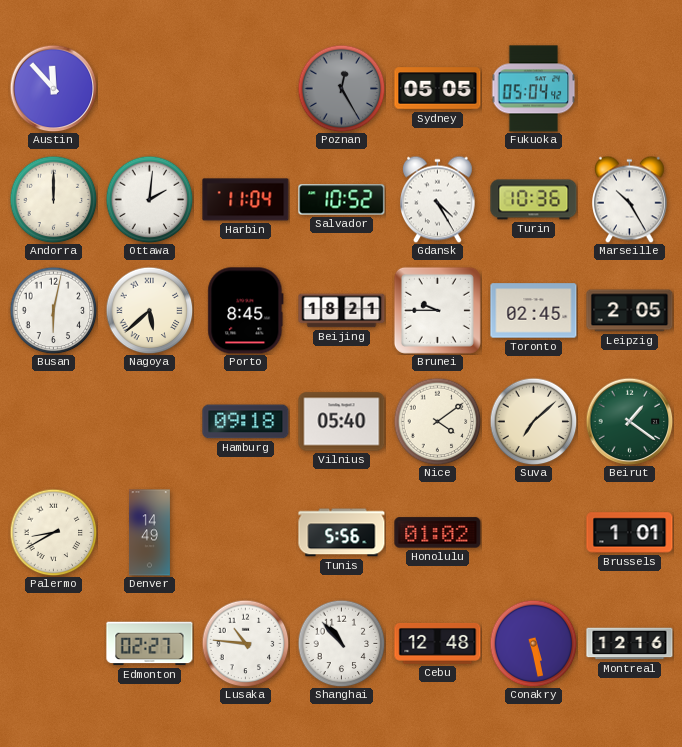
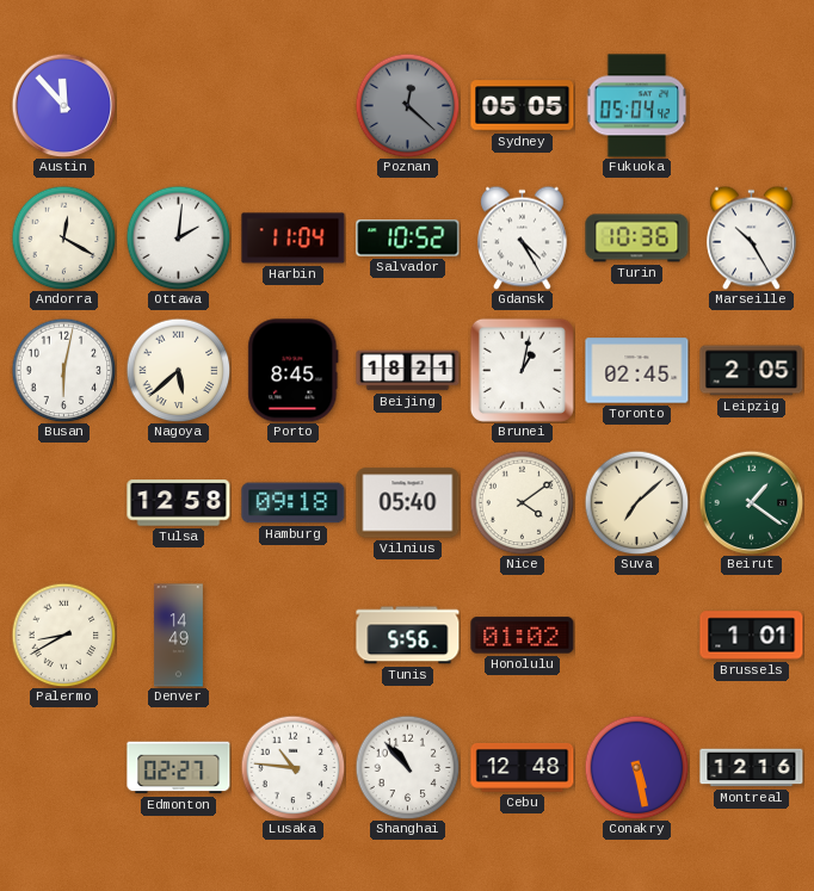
Poznan: 12:25 -> 12:22 (407, 105)
Andorra: 12:00 -> 12:20 (63, 237)
Brunei: 9:45 -> 1:02 (522, 370)
Tulsa: none -> 12:58 (179, 503)
